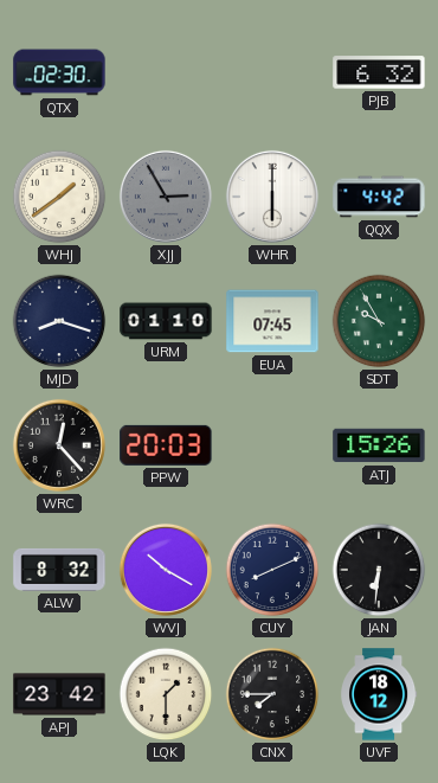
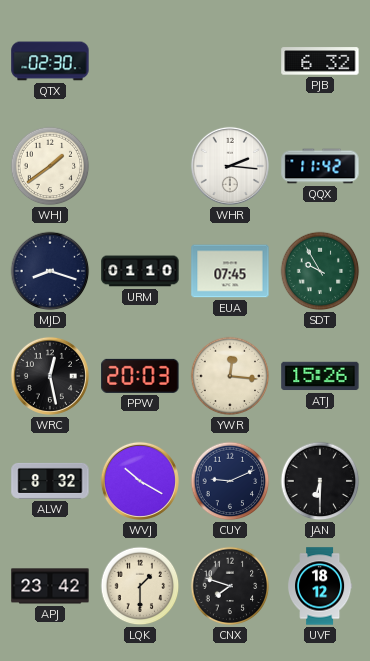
XJJ: 2:55 -> none (166, 197)
WHR: 6:00 -> 2:16 (230, 166)
QQX: 4:42 -> 11:42 (320, 166)
WRC: 12:23 -> 12:28 (50, 376)
YWR: none -> 12:16 (230, 376)
CUY: 8:11 -> 9:11 (230, 481)
JAN: 6:31 -> 6:30 (320, 481)
CNX: 7:45 -> 7:48 (230, 586)
